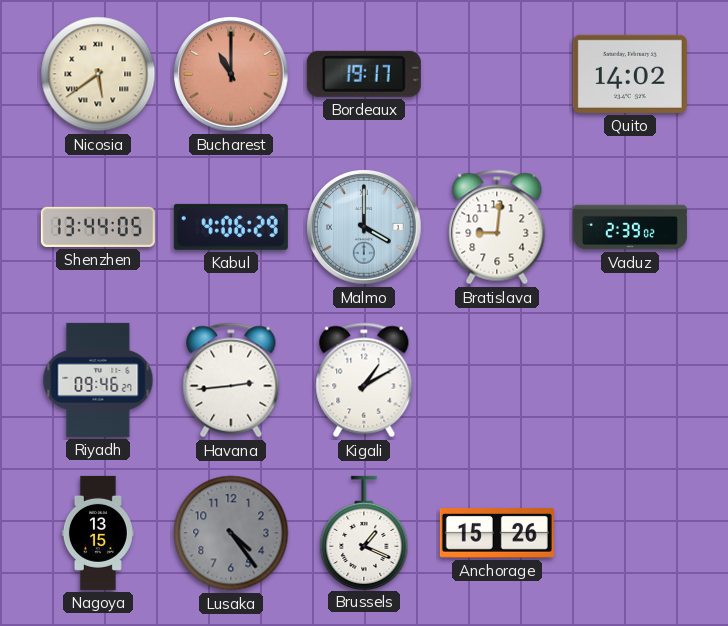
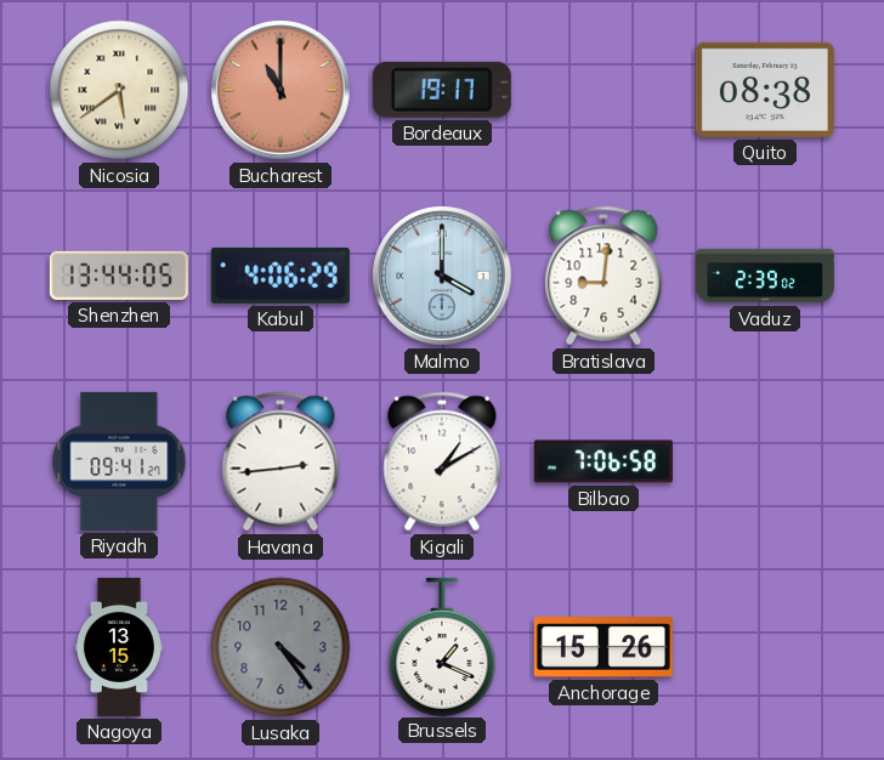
Quito: 14:02 -> 08:38 (765, 90)
Riyadh: 09:46 -> 09:41 (119, 461)
Bilbao: none -> 7:06 (603, 461)
